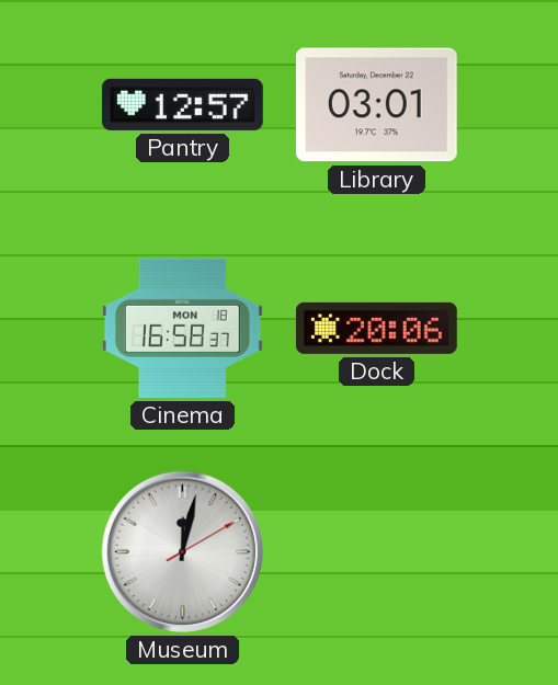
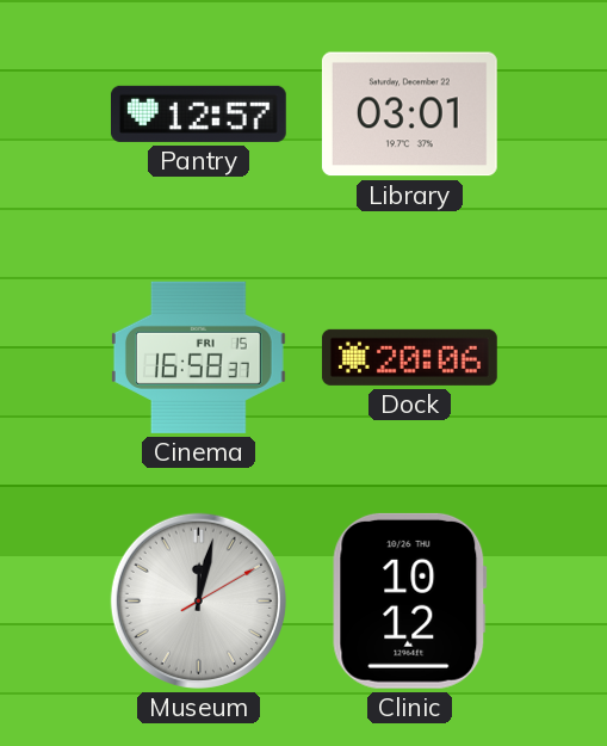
Cinema date: MON 18 -> FRI 15 (198, 357)
Clinic: none -> 10:12 (410, 600)
